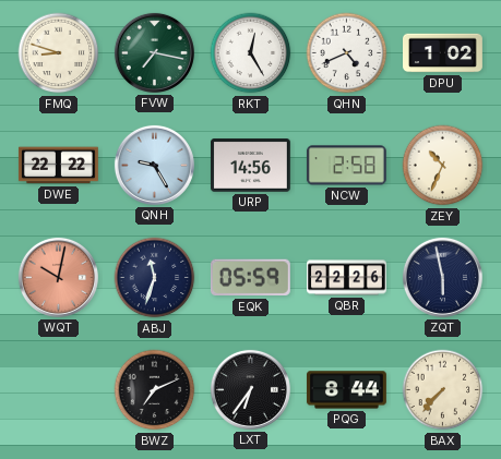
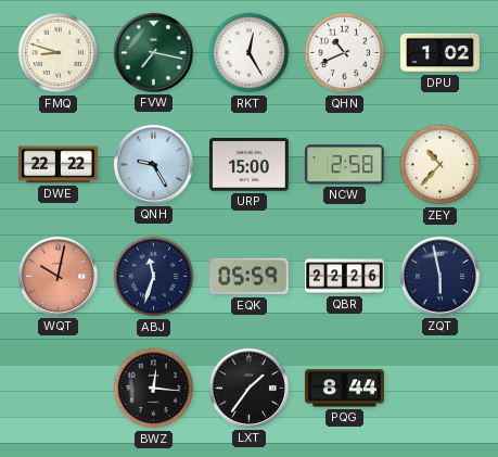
QHN: 4:41 -> 10:41 (345, 53)
URP: 14:56 -> 15:00 (248, 165)
ZEY: 10:34 -> 10:37 (440, 165)
BWZ: 7:11 -> 12:16 (154, 389)
LXT: 6:36 -> 1:36 (248, 388)
BAX: 7:37 -> none (443, 390)
